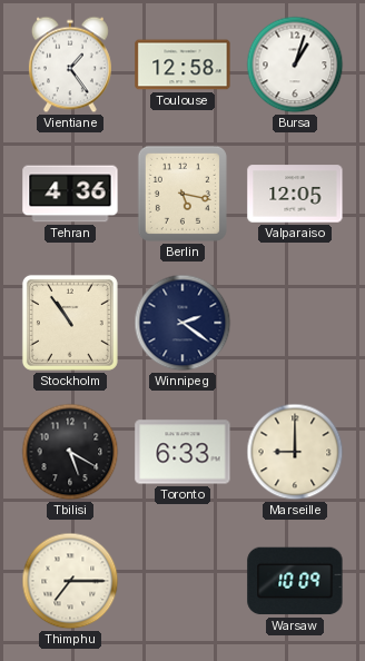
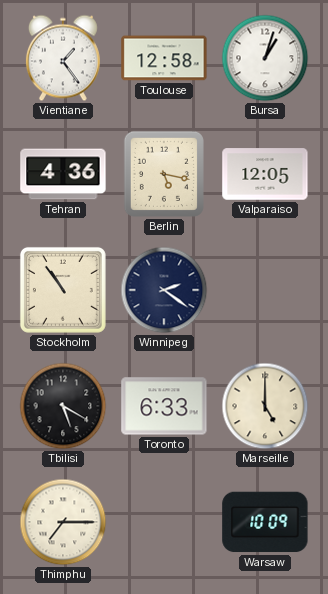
Marseille: 9:00 -> 5:00 (265, 406)
